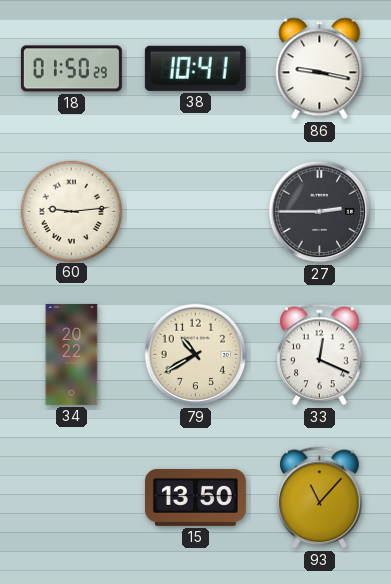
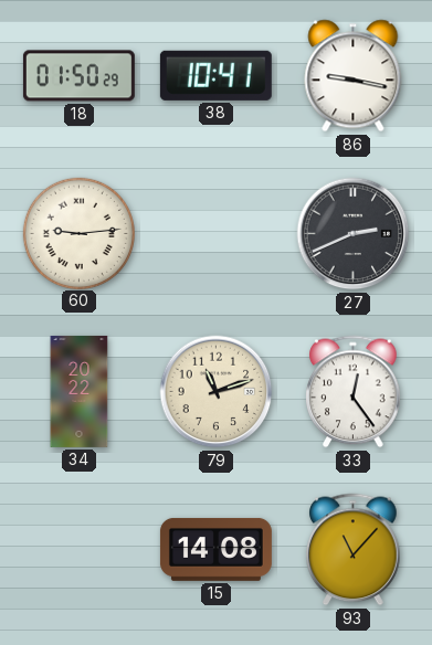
27: 2:45 -> 2:41 (354, 234)
79: 10:40 -> 11:12 (217, 392)
33: 12:19 -> 12:24 (354, 392)
15: 13:50 -> 14:08 (215, 549)
